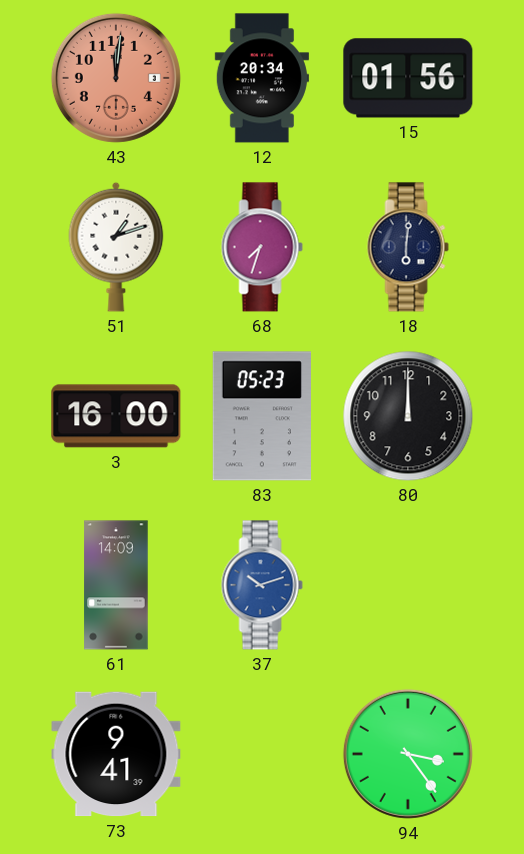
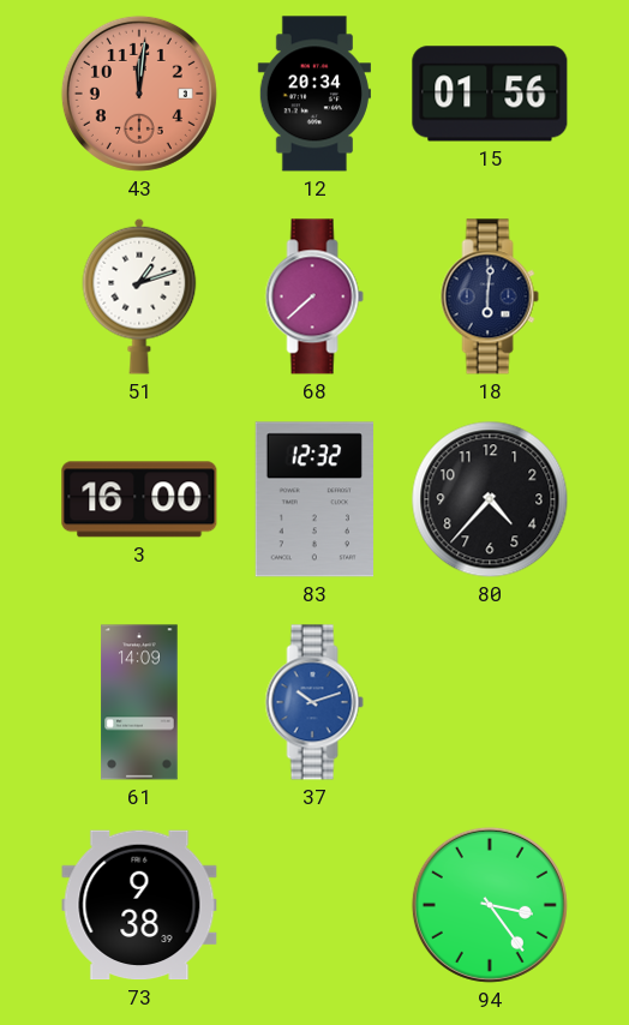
68: 7:33 -> 7:38 (314, 296)
83: 05:23 -> 12:32 (313, 499)
80: 12:00 -> 4:37 (490, 499)
73: 9:41 -> 9:38 (139, 905)
